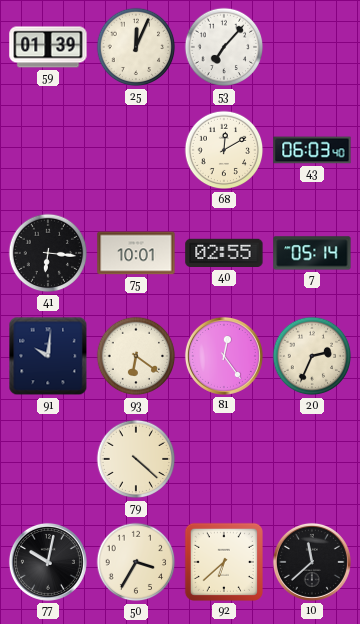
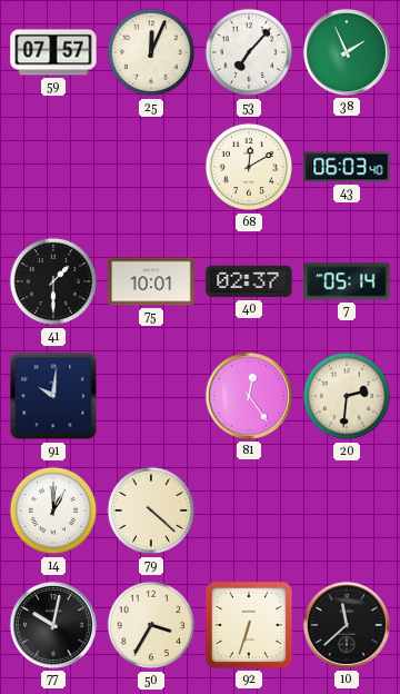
59: 01:39 -> 07:57 (53, 52)
38: none -> 1:56 (347, 52)
41: 6:16 -> 1:30 (53, 281)
40: 02:55 -> 02:37 (249, 281)
93: 6:21 -> none (136, 356)
20: 2:34 -> 2:31 (347, 396)
14: none -> 1:00 (53, 510)
92: 6:38 -> 6:33 (249, 625)
